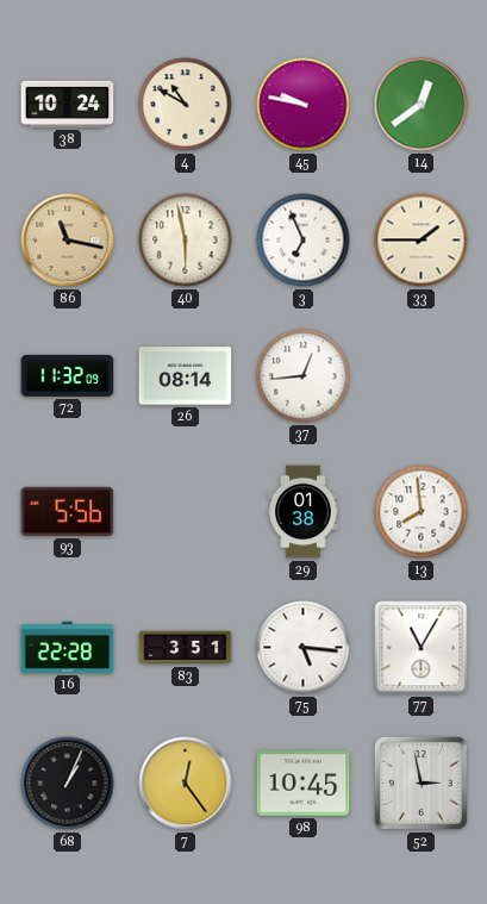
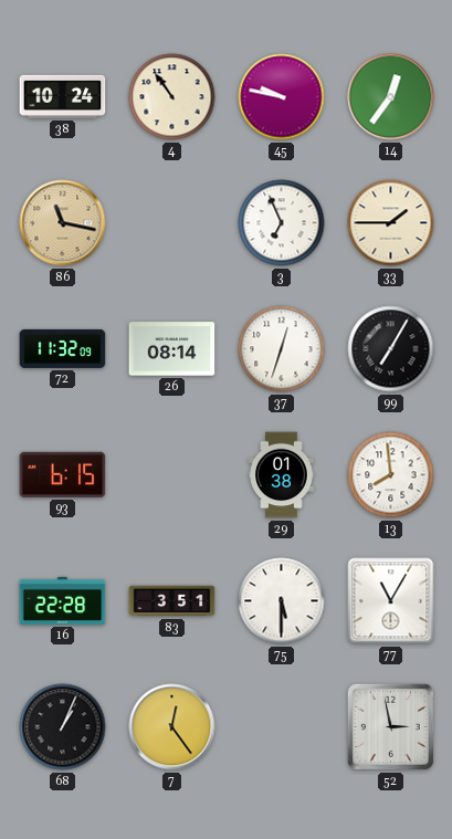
4: 10:50 -> 10:54 (172, 97)
14: 12:39 -> 12:36 (391, 97)
40: 5:58 -> none (186, 241)
37: 12:44 -> 12:33 (282, 349)
99: none -> 7:05 (391, 349)
93: 5:56 -> 6:15 (63, 474)
75: 5:16 -> 5:30 (282, 601)
98: 10:45 -> none (304, 784)
